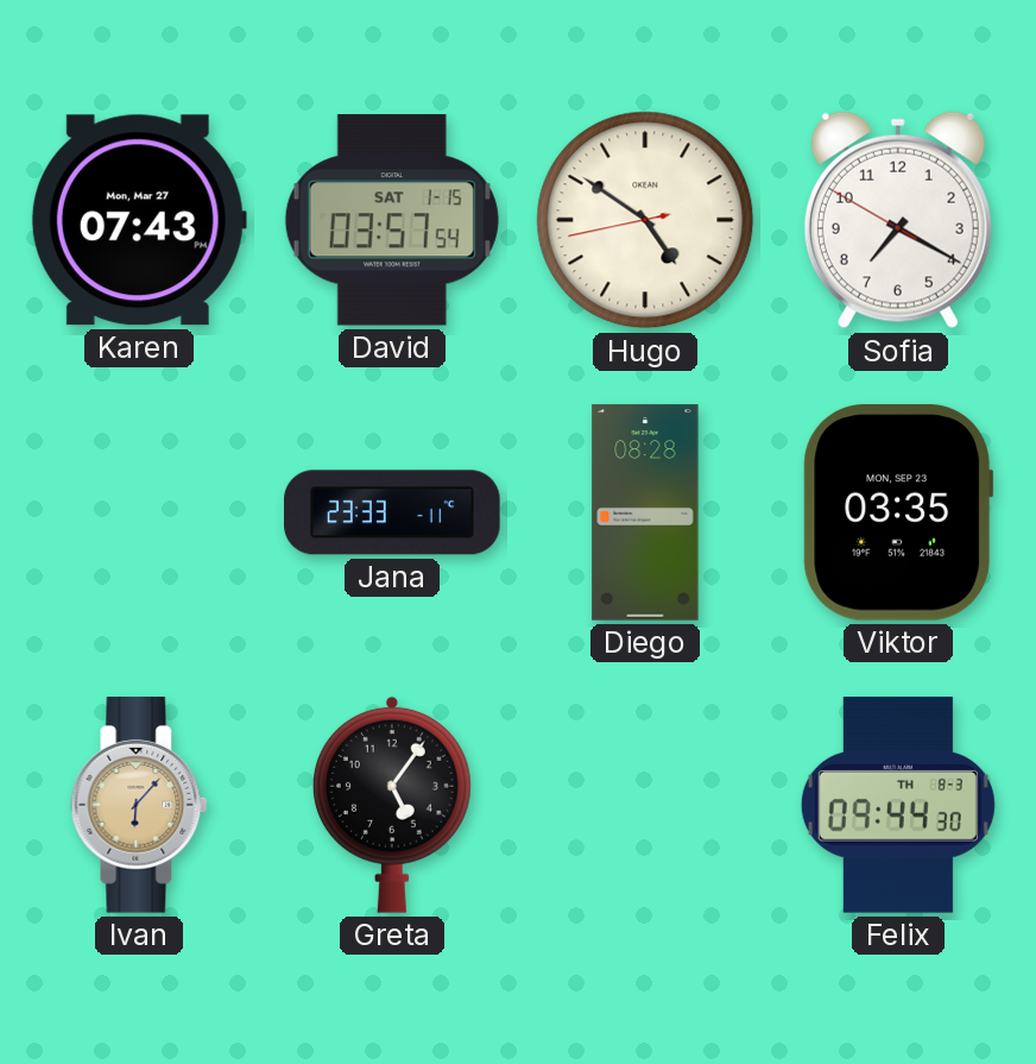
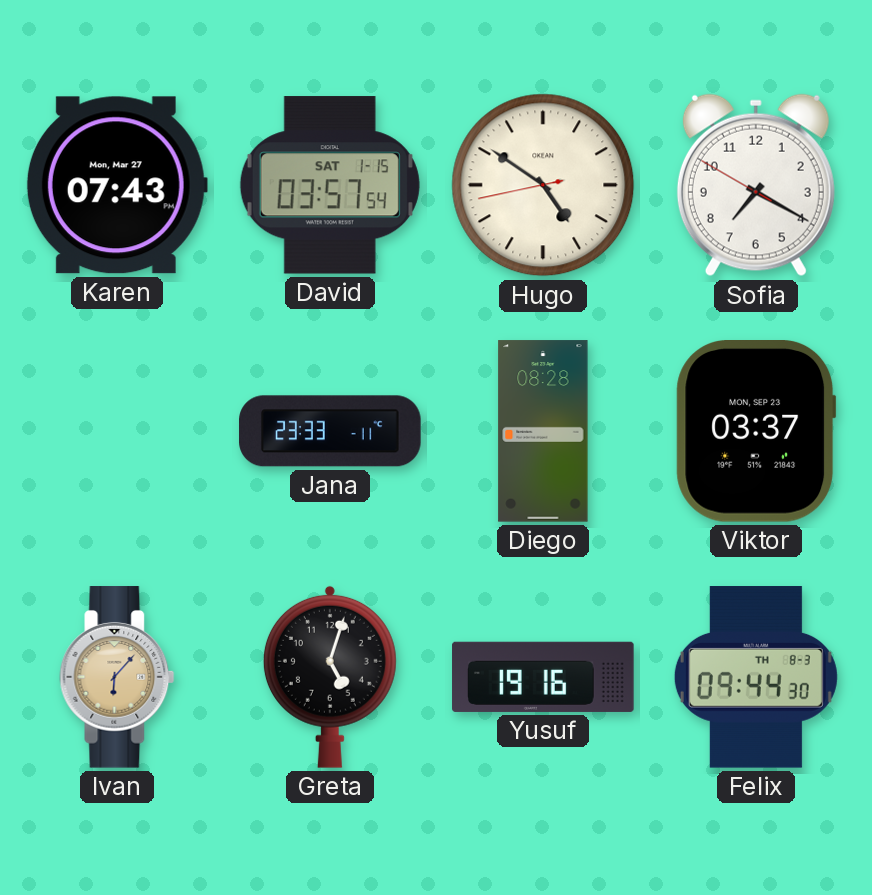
Viktor: 03:35 -> 03:37 (756, 432)
Greta: 5:06 -> 5:03 (330, 677)
Yusuf: none -> 19:16 (543, 677)
